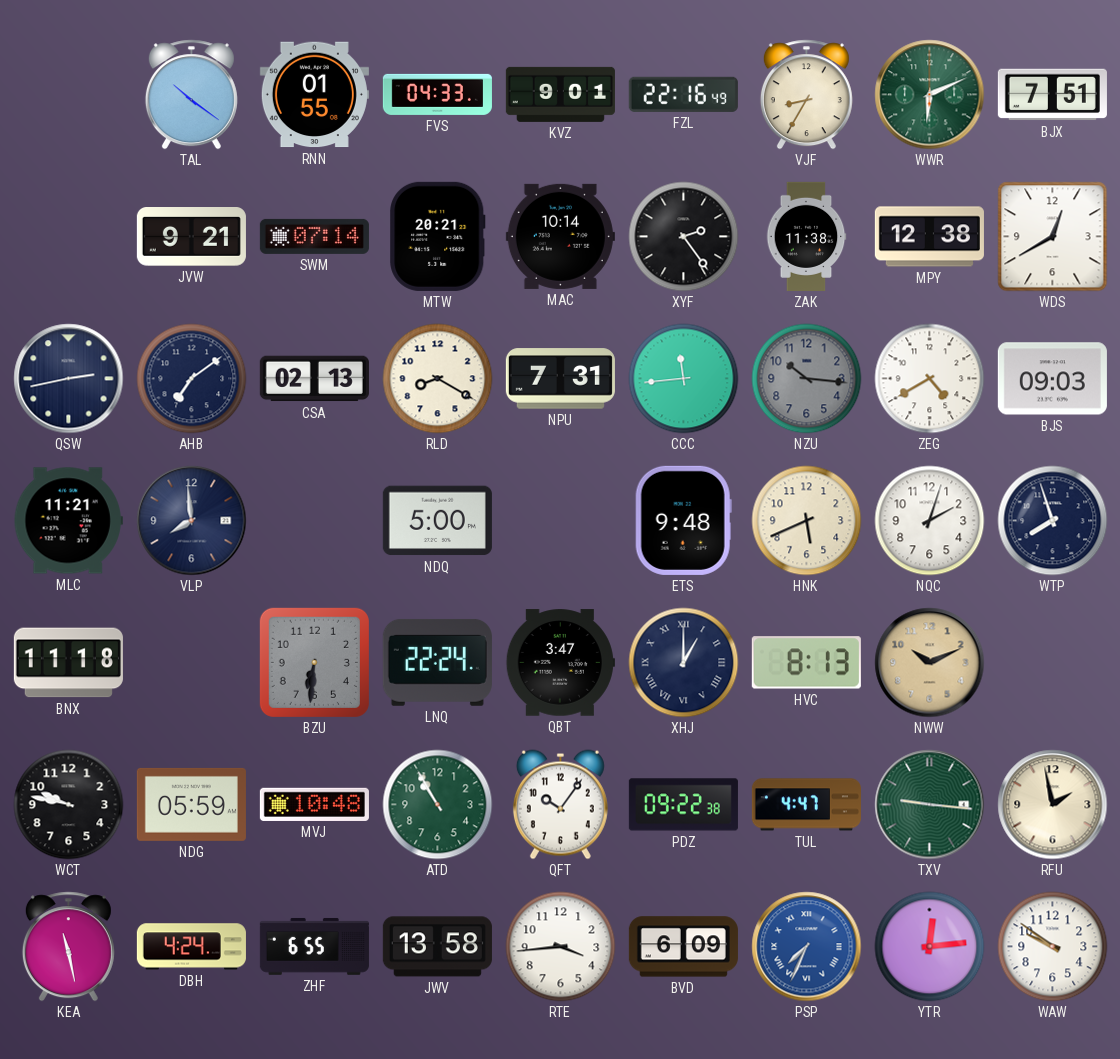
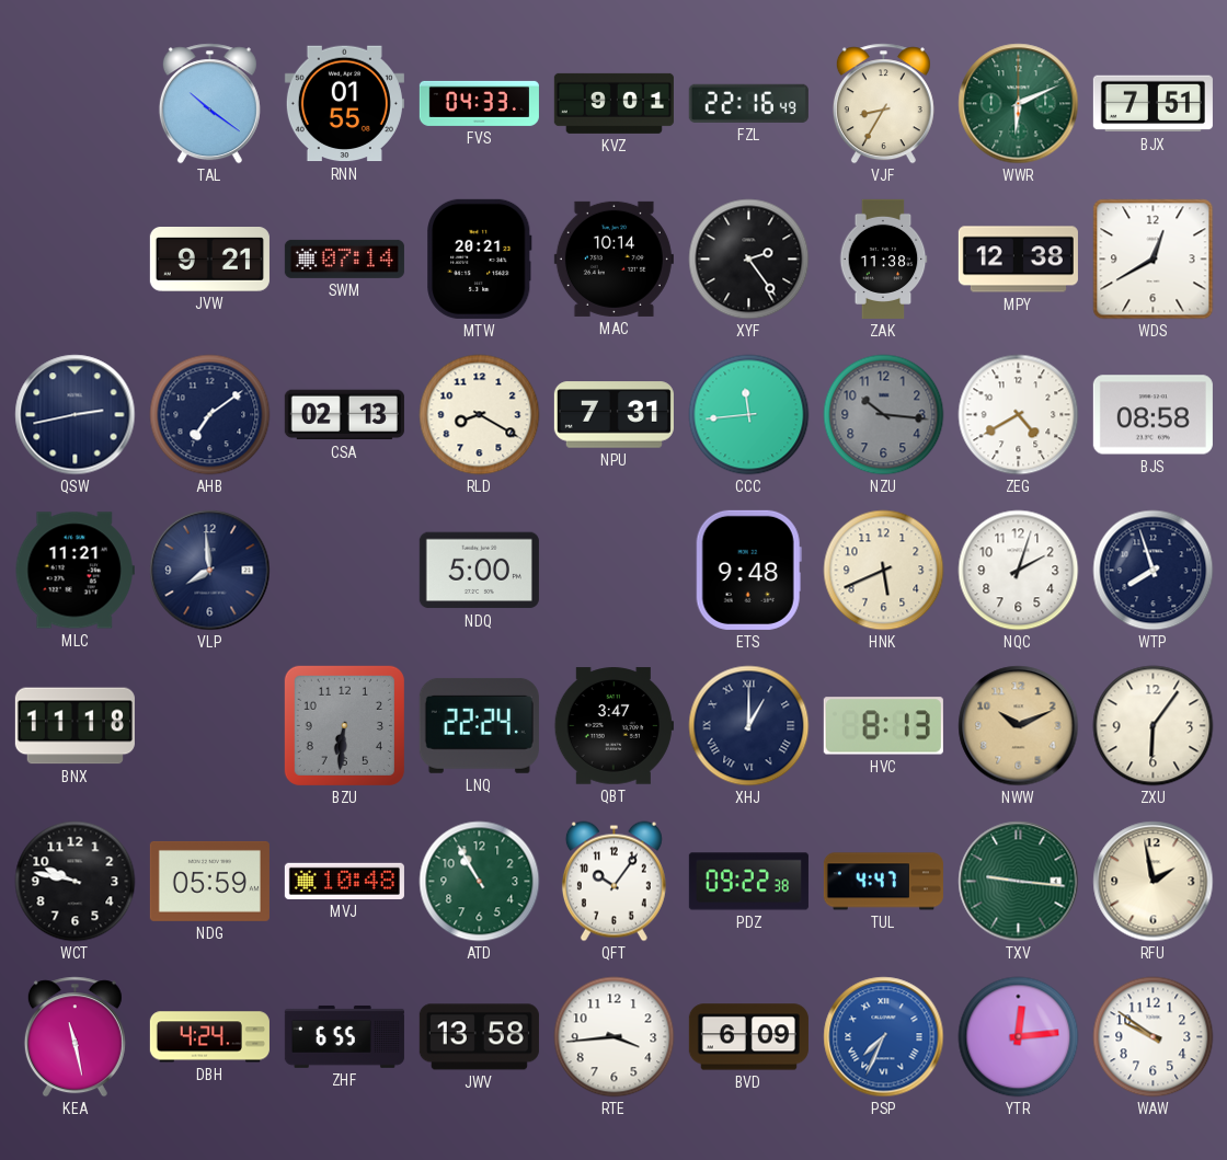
BJS: 09:03 -> 08:58 (1153, 415)
ZXU: none -> 6:06 (1154, 726)
